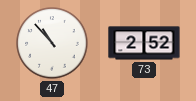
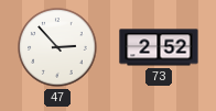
47: 10:53 -> 2:53 (57, 47)
